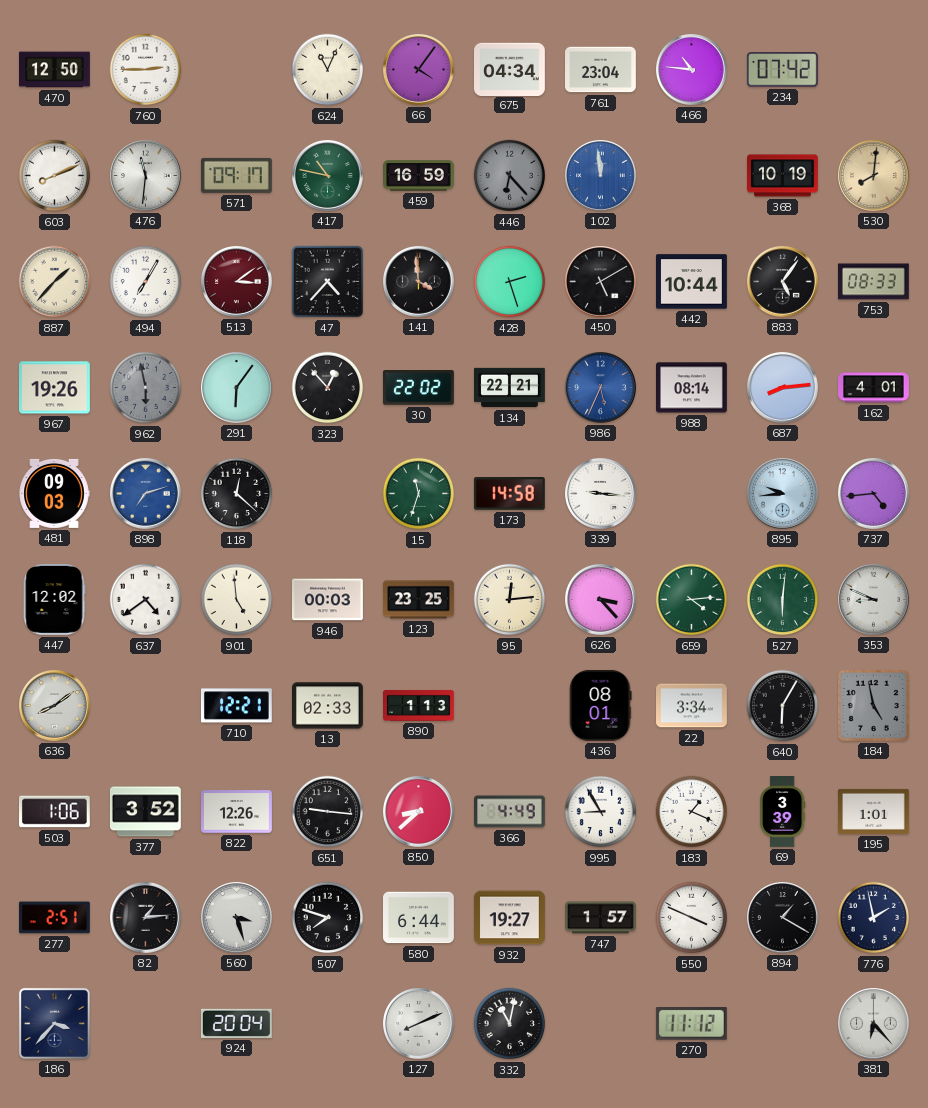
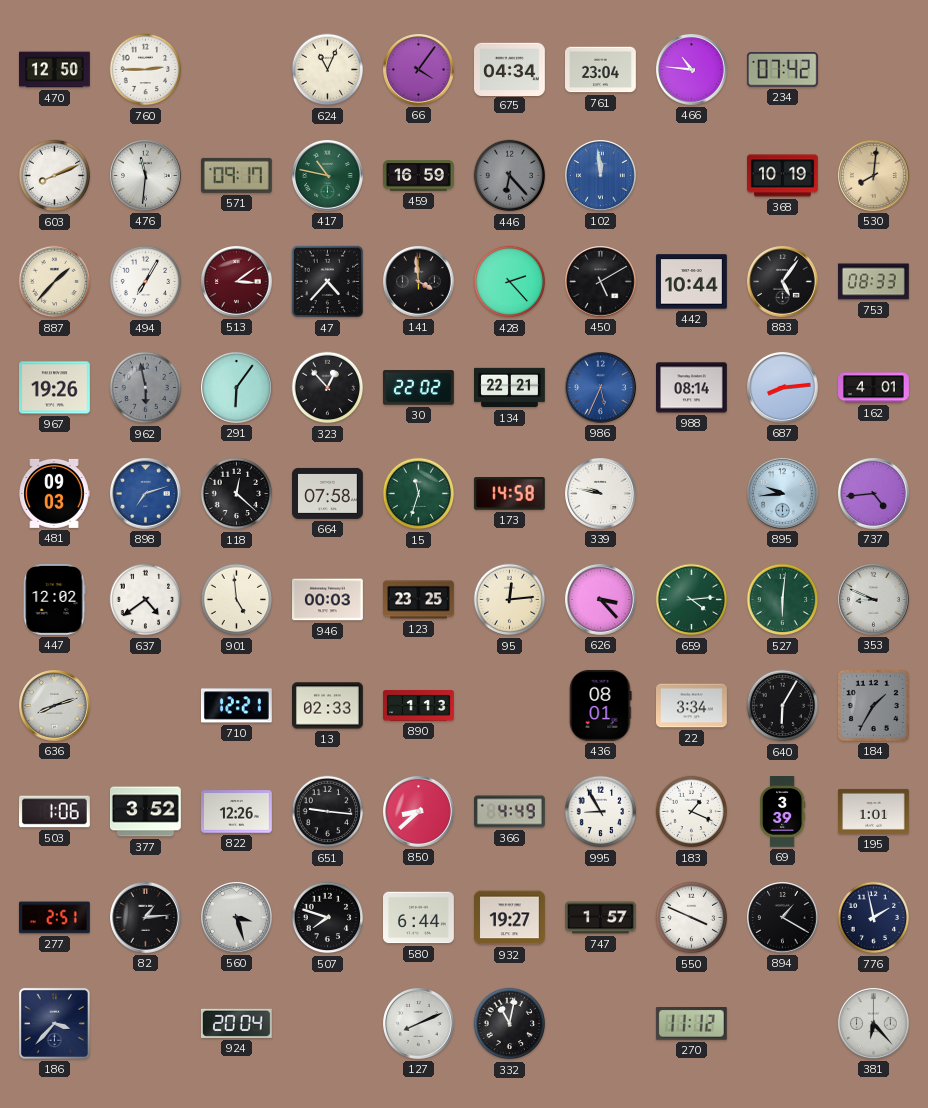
428: 2:27 -> 2:23 (510, 282)
664: none -> 07:58 (328, 493)
339: 9:16 -> 9:47 (601, 494)
636: 8:09 -> 8:12 (55, 706)
184: 4:58 -> 1:35 (873, 705)
